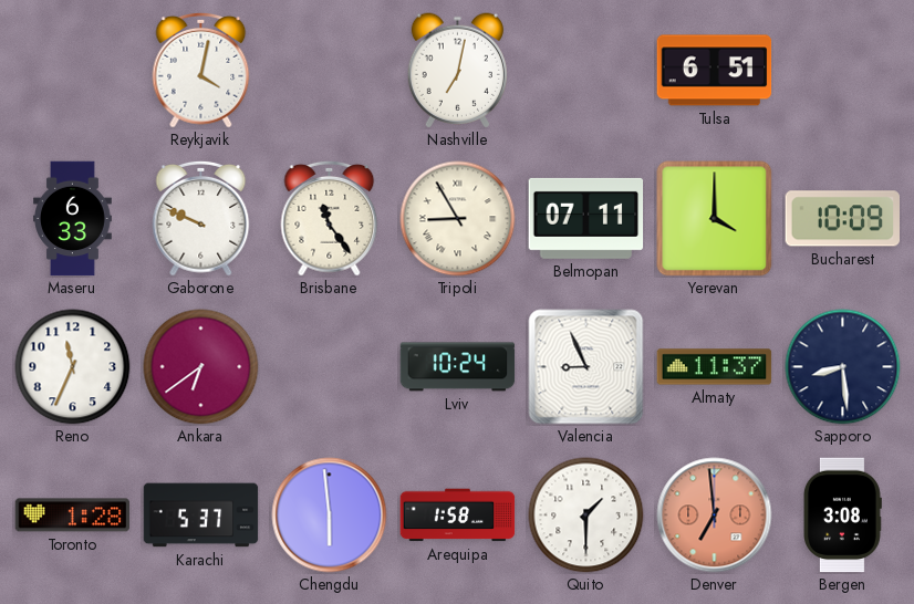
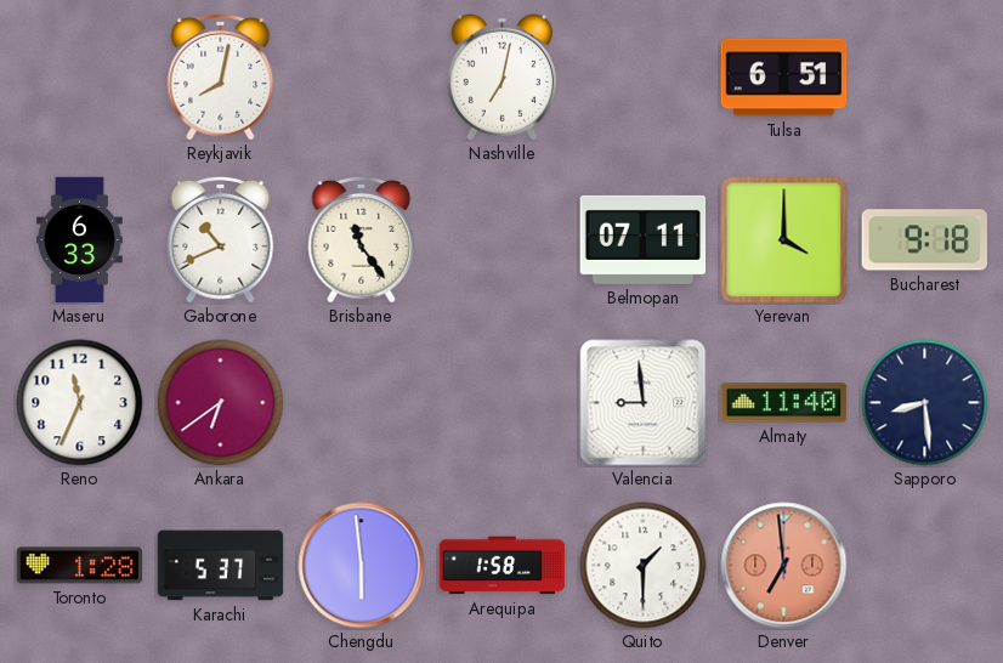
Reykjavik: 4:02 -> 8:02 (221, 76)
Gaborone: 9:49 -> 10:41 (221, 239)
Tripoli: 8:55 -> none (458, 219)
Bucharest: 10:09 -> 9:18 (924, 240)
Lviv: 10:24 -> none (458, 367)
Valencia: 8:56 -> 8:59 (644, 403)
Almaty: 11:37 -> 11:40 (784, 403)
Bergen: 3:08 -> none (843, 516)
